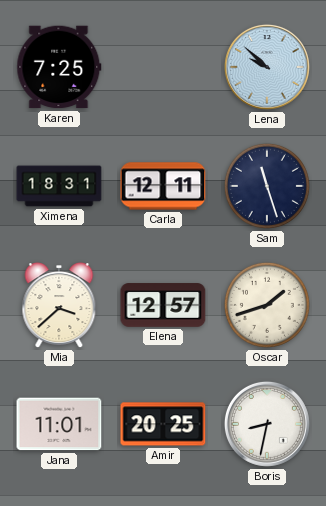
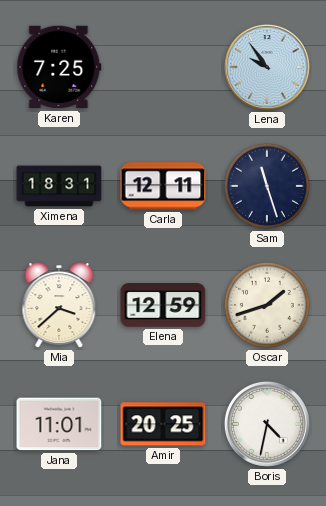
Lena: 9:52 -> 9:54 (267, 67)
Elena: 12:57 -> 12:59 (163, 305)
Boris: 8:32 -> 4:32 (267, 424)
